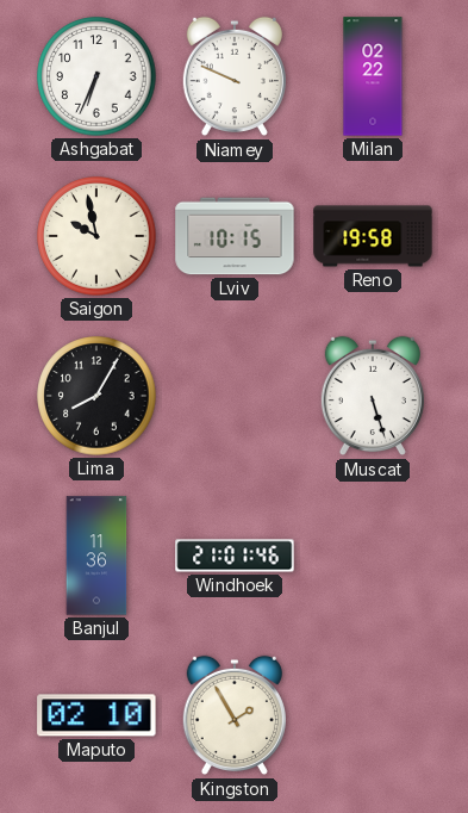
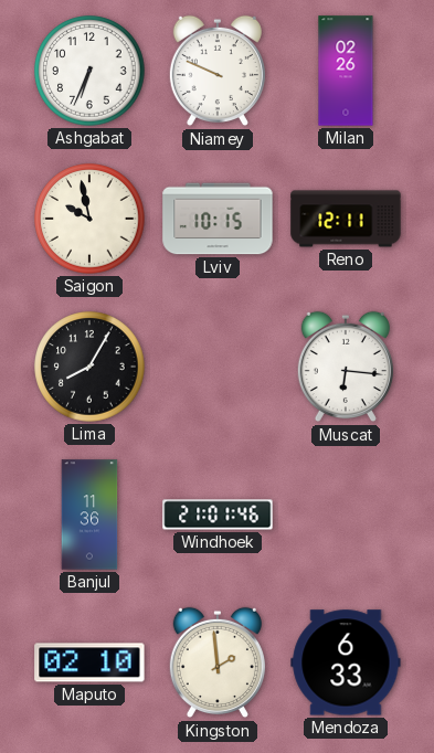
Milan: 02:22 -> 02:26 (346, 71)
Reno: 19:58 -> 12:11 (346, 219)
Muscat: 5:27 -> 6:16 (346, 367)
Kingston: 1:55 -> 1:59 (218, 662)
Mendoza: none -> 6:33 (346, 662)
